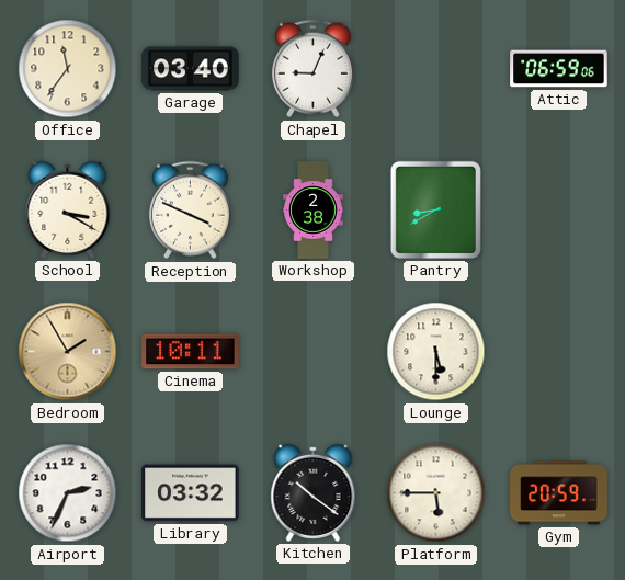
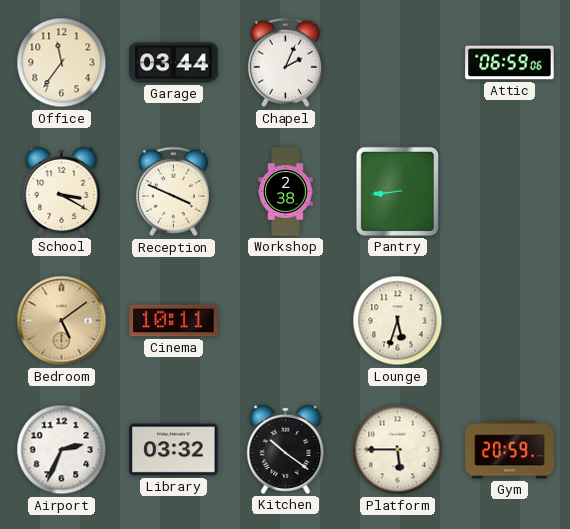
Garage: 03:40 -> 03:44 (174, 63)
Chapel: 9:04 -> 2:04 (285, 63)
Pantry: 8:40 -> 8:44 (397, 191)
Bedroom: 1:55 -> 5:09 (62, 321)
Lounge: 5:30 -> 5:33 (398, 321)
